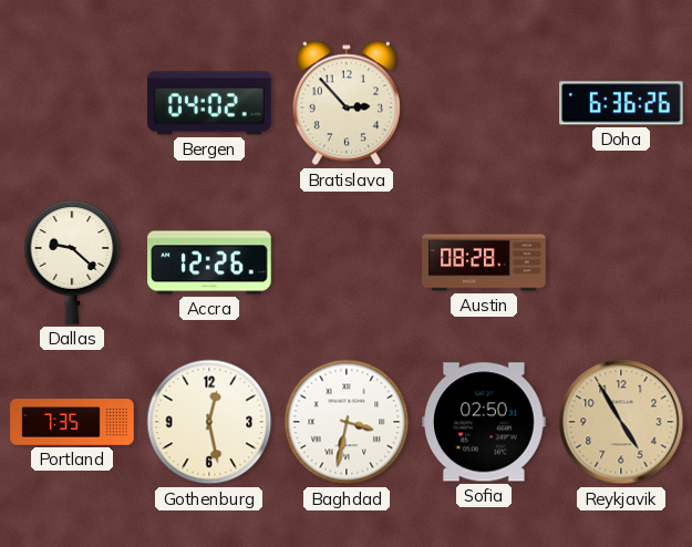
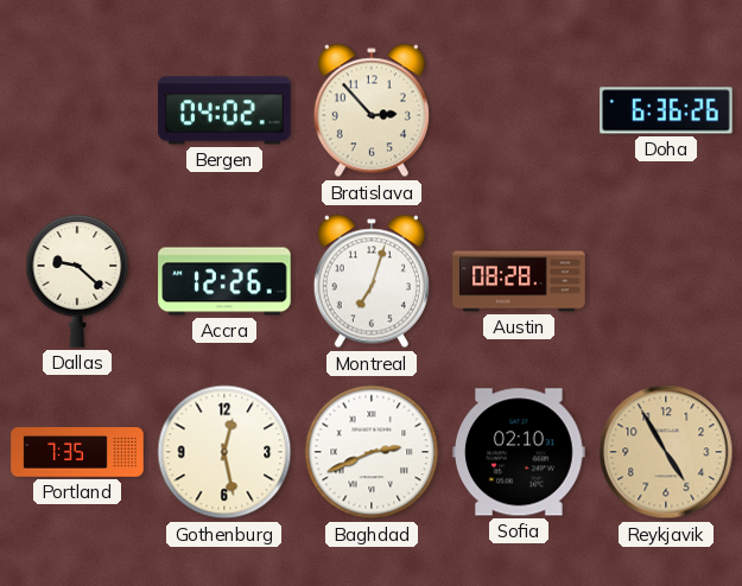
Montreal: none -> 7:03 (372, 281)
Baghdad: 3:32 -> 2:41 (372, 452)
Sofia: 02:50 -> 02:10 (519, 452)
